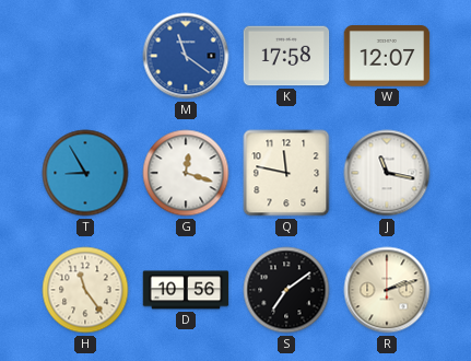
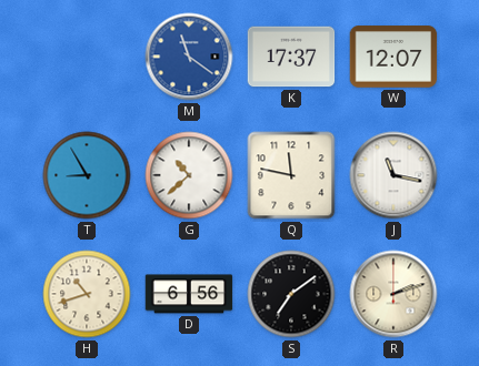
K: 17:58 -> 17:37 (291, 57)
G: 12:18 -> 10:38 (189, 175)
H: 11:24 -> 10:42 (87, 294)
D: 10:56 -> 6:56 (189, 294)
